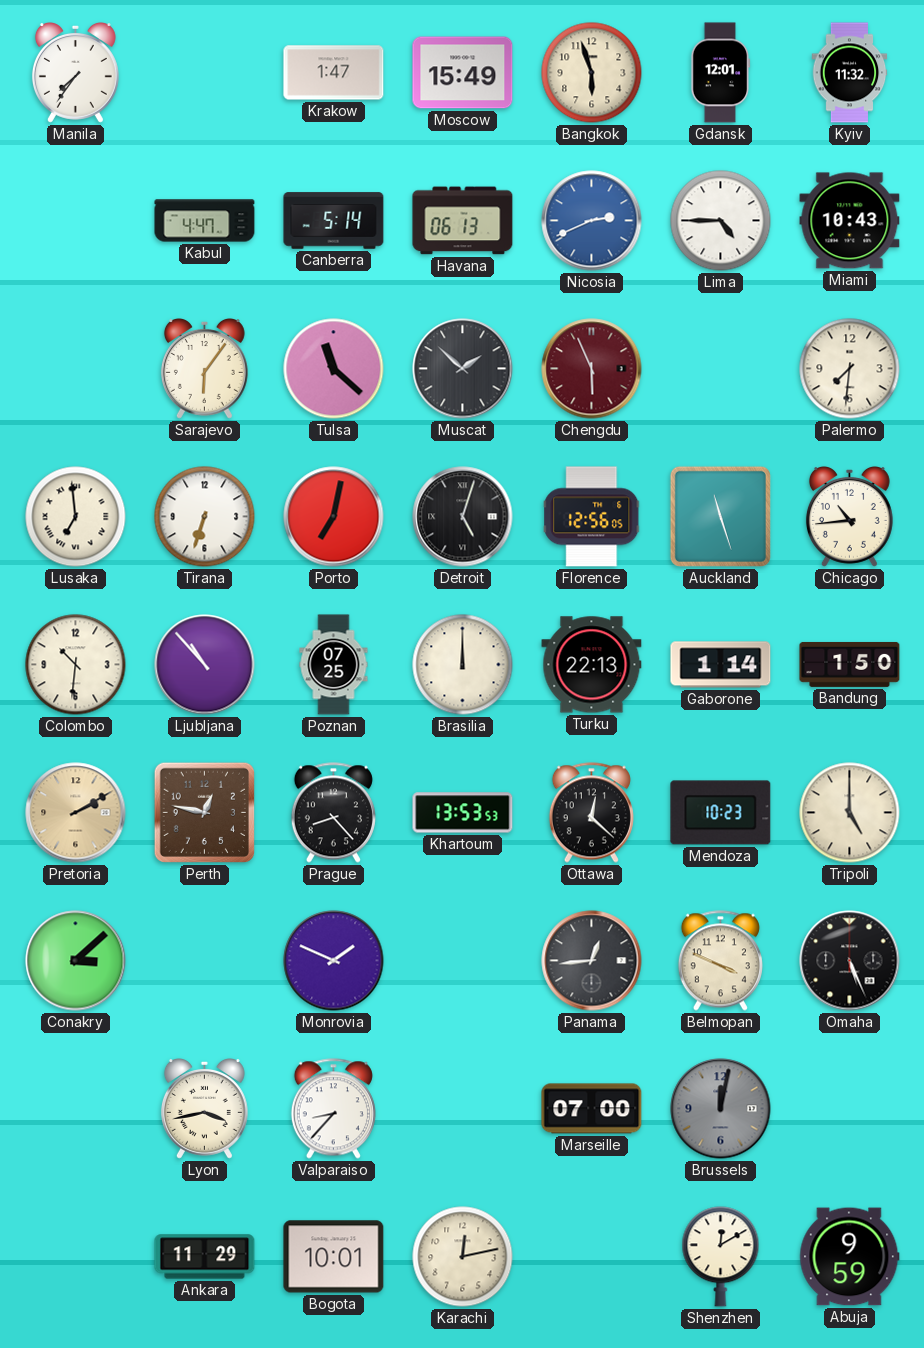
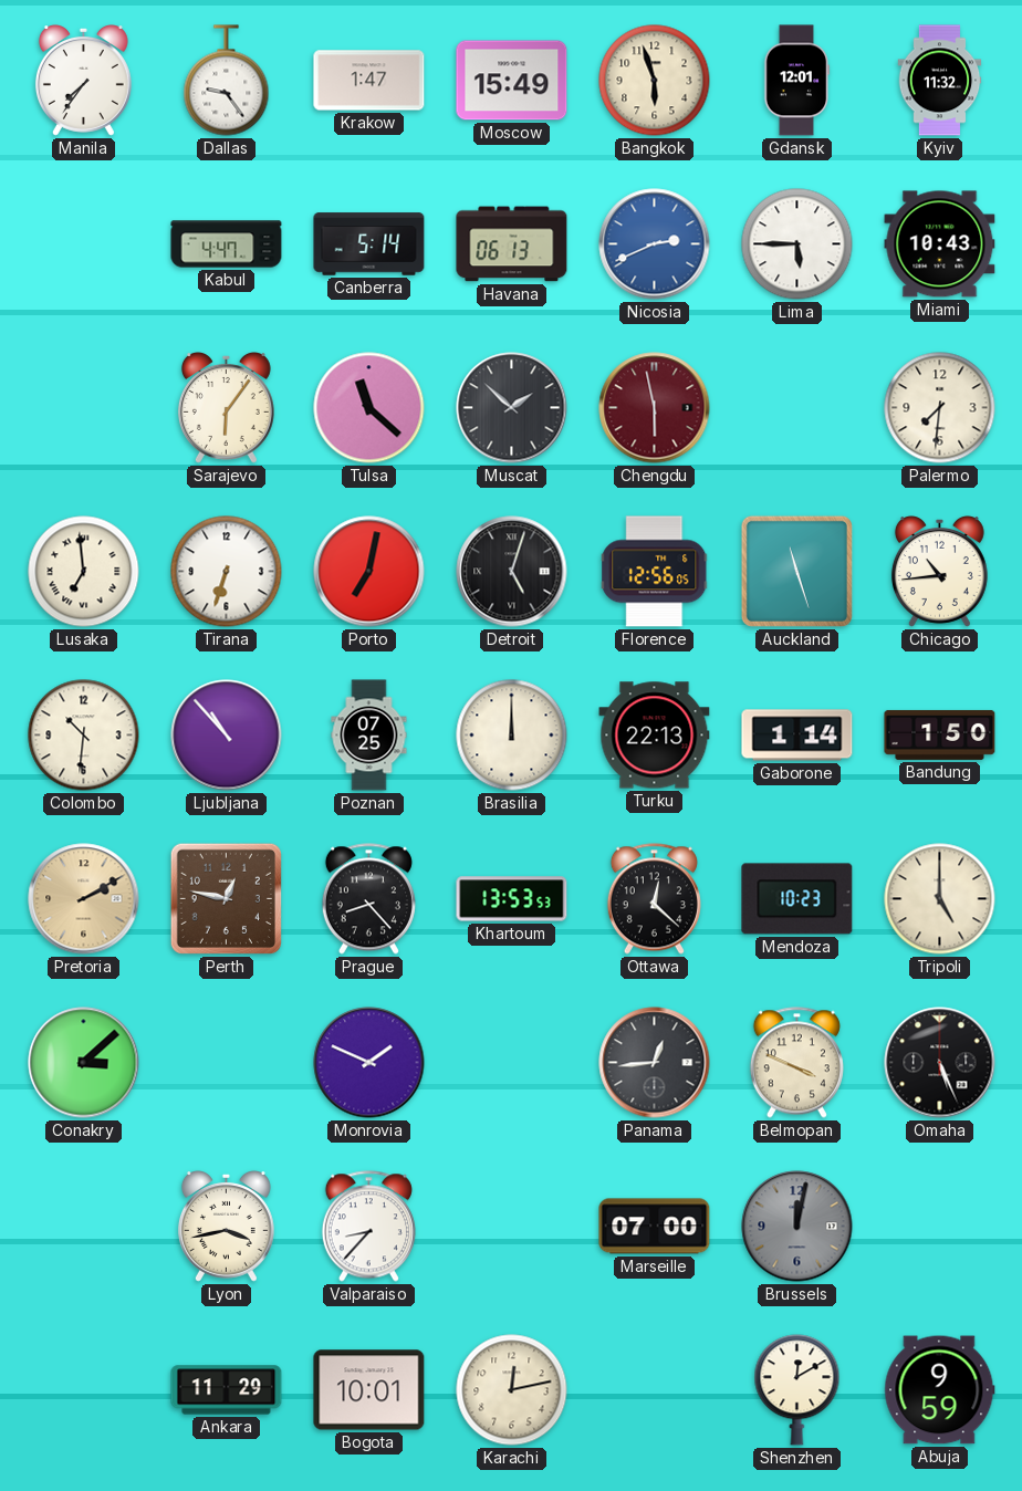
Dallas: none -> 9:24 (227, 81)
Lima: 4:45 -> 5:45 (797, 244)
Chengdu: 5:56 -> 5:58 (655, 408)
